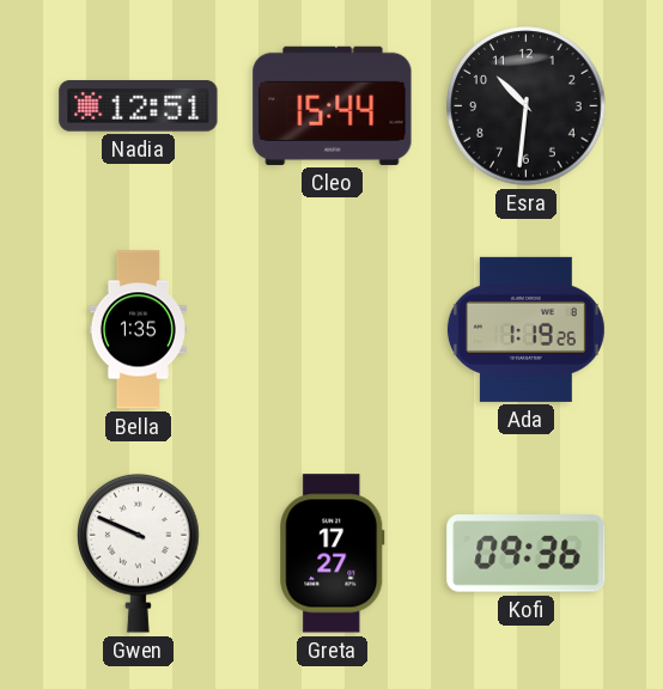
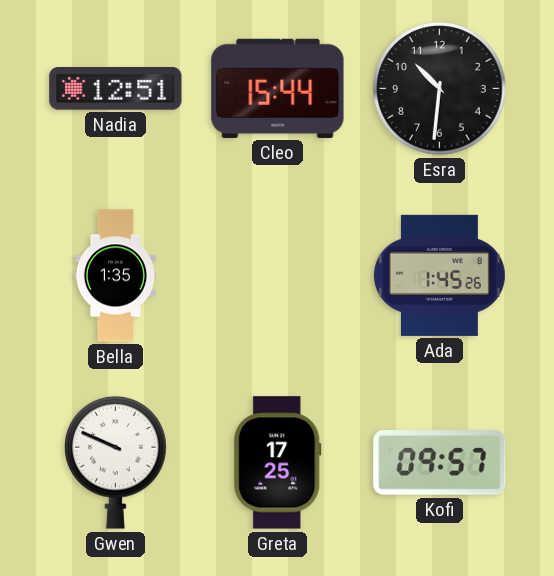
Ada: 1:19 -> 1:45 (439, 275)
Greta: 17:27 -> 17:25 (278, 463)
Kofi: 09:36 -> 09:57 (440, 463)
